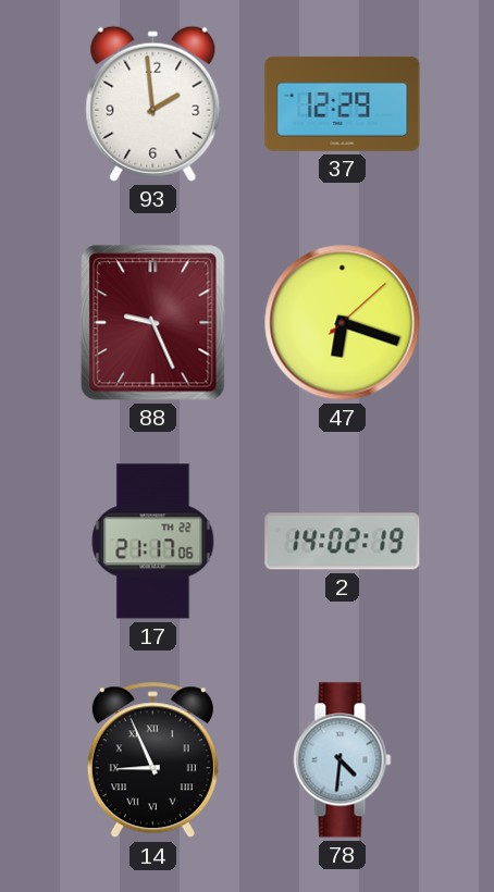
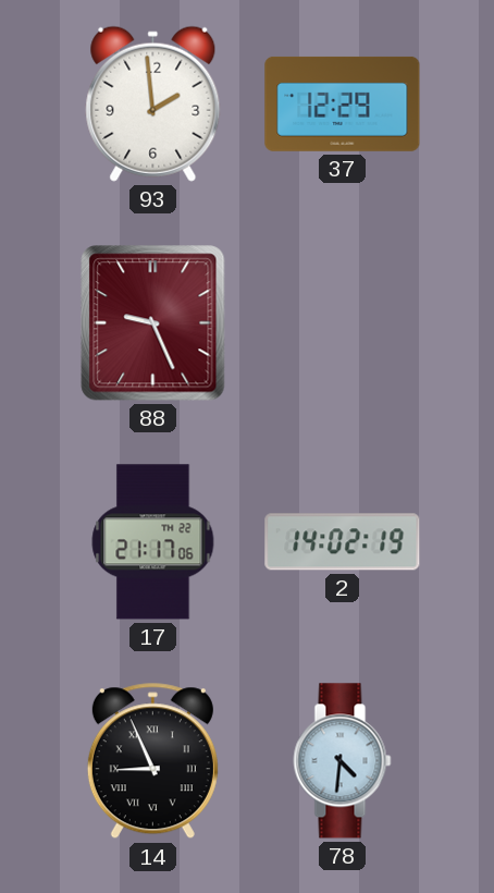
47: 6:18 -> none (343, 323)
